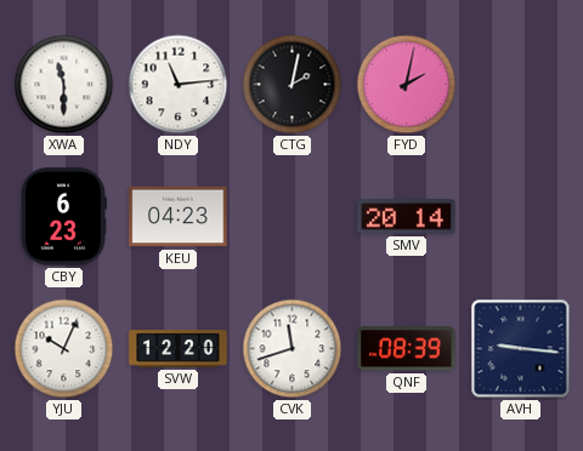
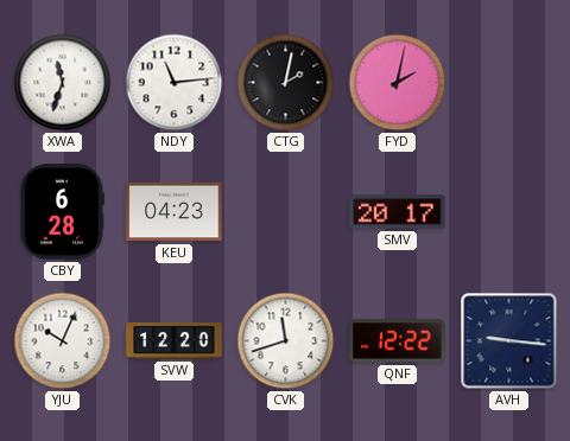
XWA: 11:30 -> 11:33 (63, 83)
CBY: 6:23 -> 6:28 (62, 212)
SMV: 20:14 -> 20:17 (398, 212)
QNF: 08:39 -> 12:22 (398, 341)
